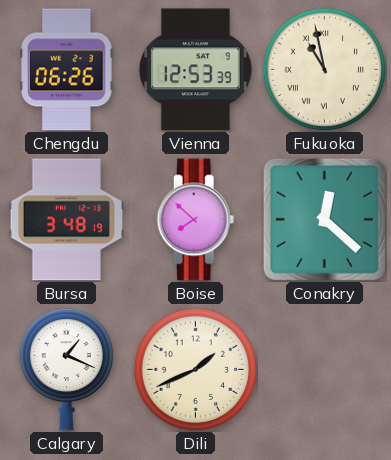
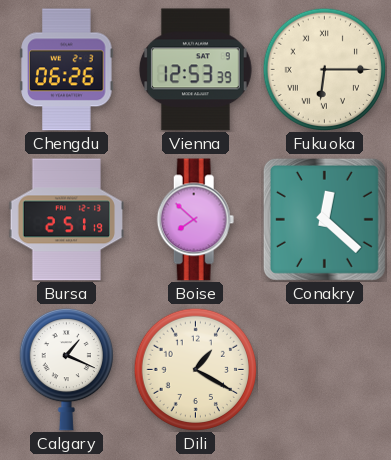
Fukuoka: 10:58 -> 6:15 (324, 69)
Bursa: 3:48 -> 2:51 (67, 220)
Dili: 1:41 -> 1:20 (195, 369)
